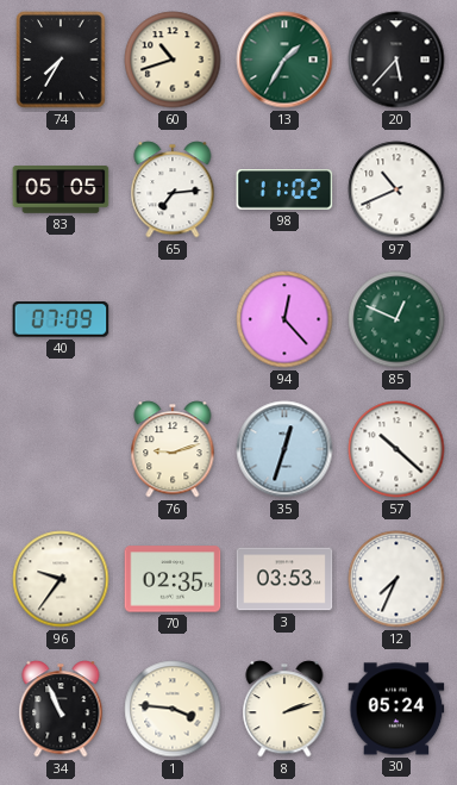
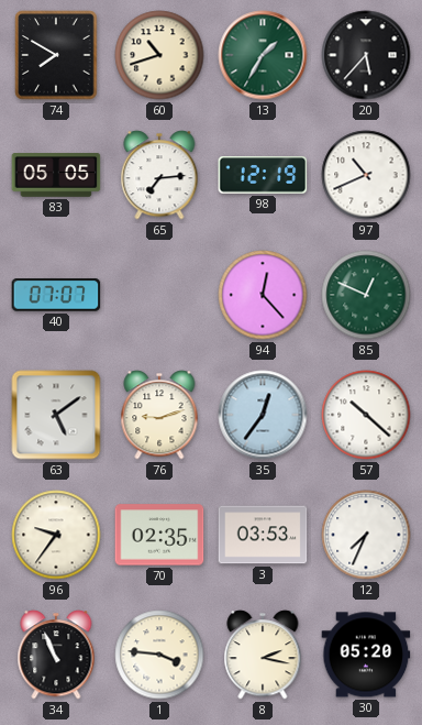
74: 7:35 -> 7:50 (56, 55)
98: 11:02 -> 12:19 (263, 175)
40: 07:09 -> 07:07 (56, 295)
63: none -> 5:09 (56, 415)
35: 12:33 -> 12:36 (263, 415)
8: 2:12 -> 2:17 (263, 655)
30: 05:24 -> 05:20 (366, 655)
